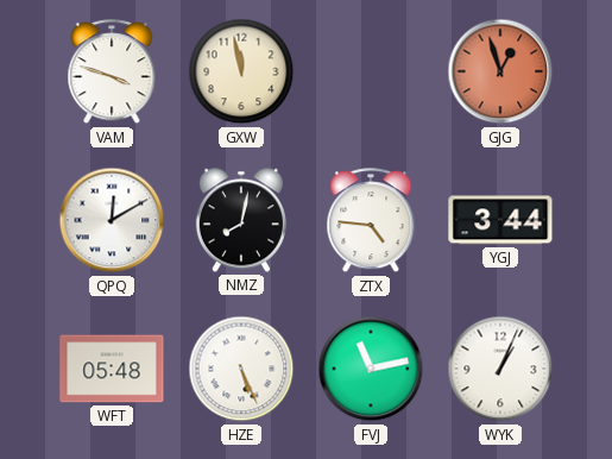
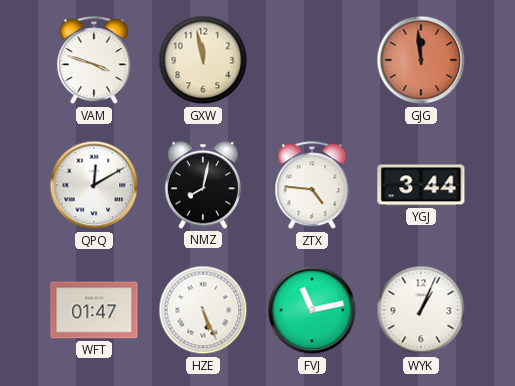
GJG: 12:57 -> 11:59 (421, 60)
WFT: 05:48 -> 01:47 (94, 310)
